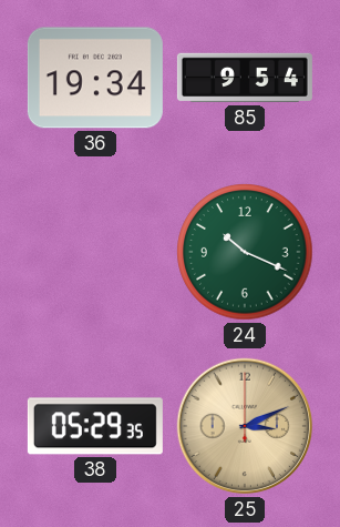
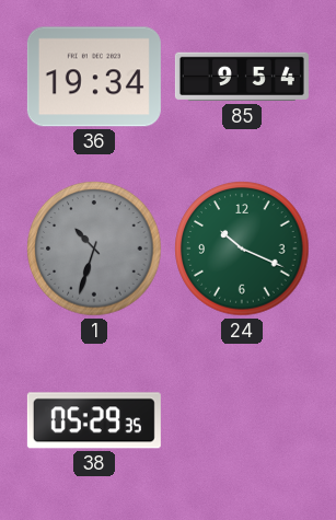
1: none -> 10:33 (94, 249)
25: 3:11 -> none (245, 426)
